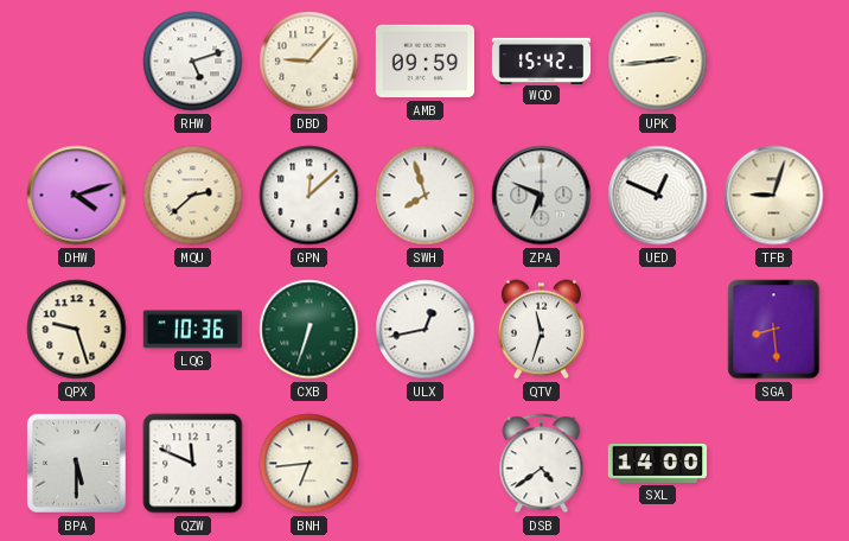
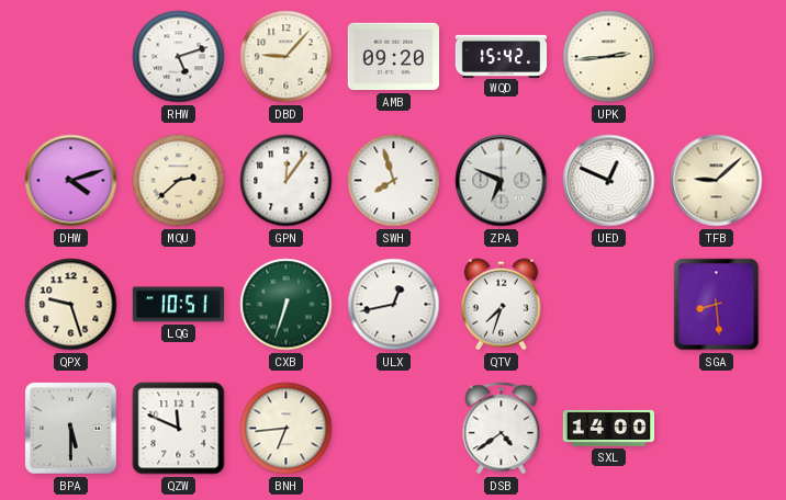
AMB: 09:59 -> 09:20 (393, 57)
GPN: 12:08 -> 12:06 (287, 181)
TFB: 9:03 -> 9:08 (717, 181)
LQG: 10:36 -> 10:51 (178, 305)
QTV: 11:33 -> 7:33 (501, 305)
